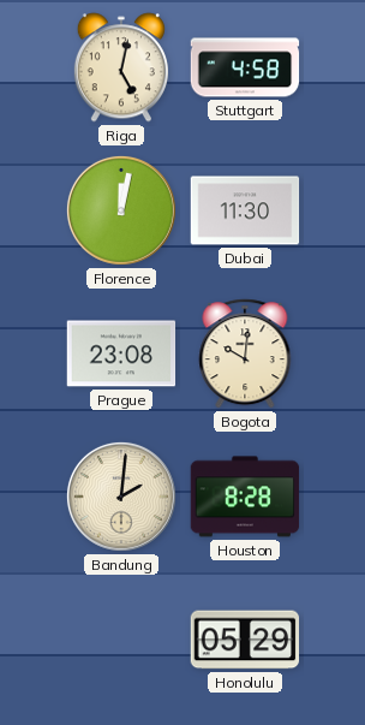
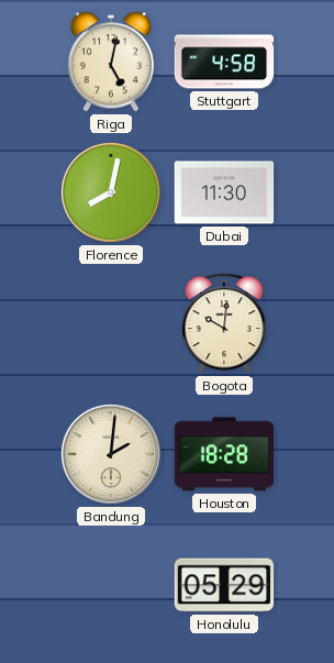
Florence: 12:02 -> 8:02 (111, 192)
Prague: 23:08 -> none (121, 353)
Houston: 8:28 -> 18:28 (224, 454)
